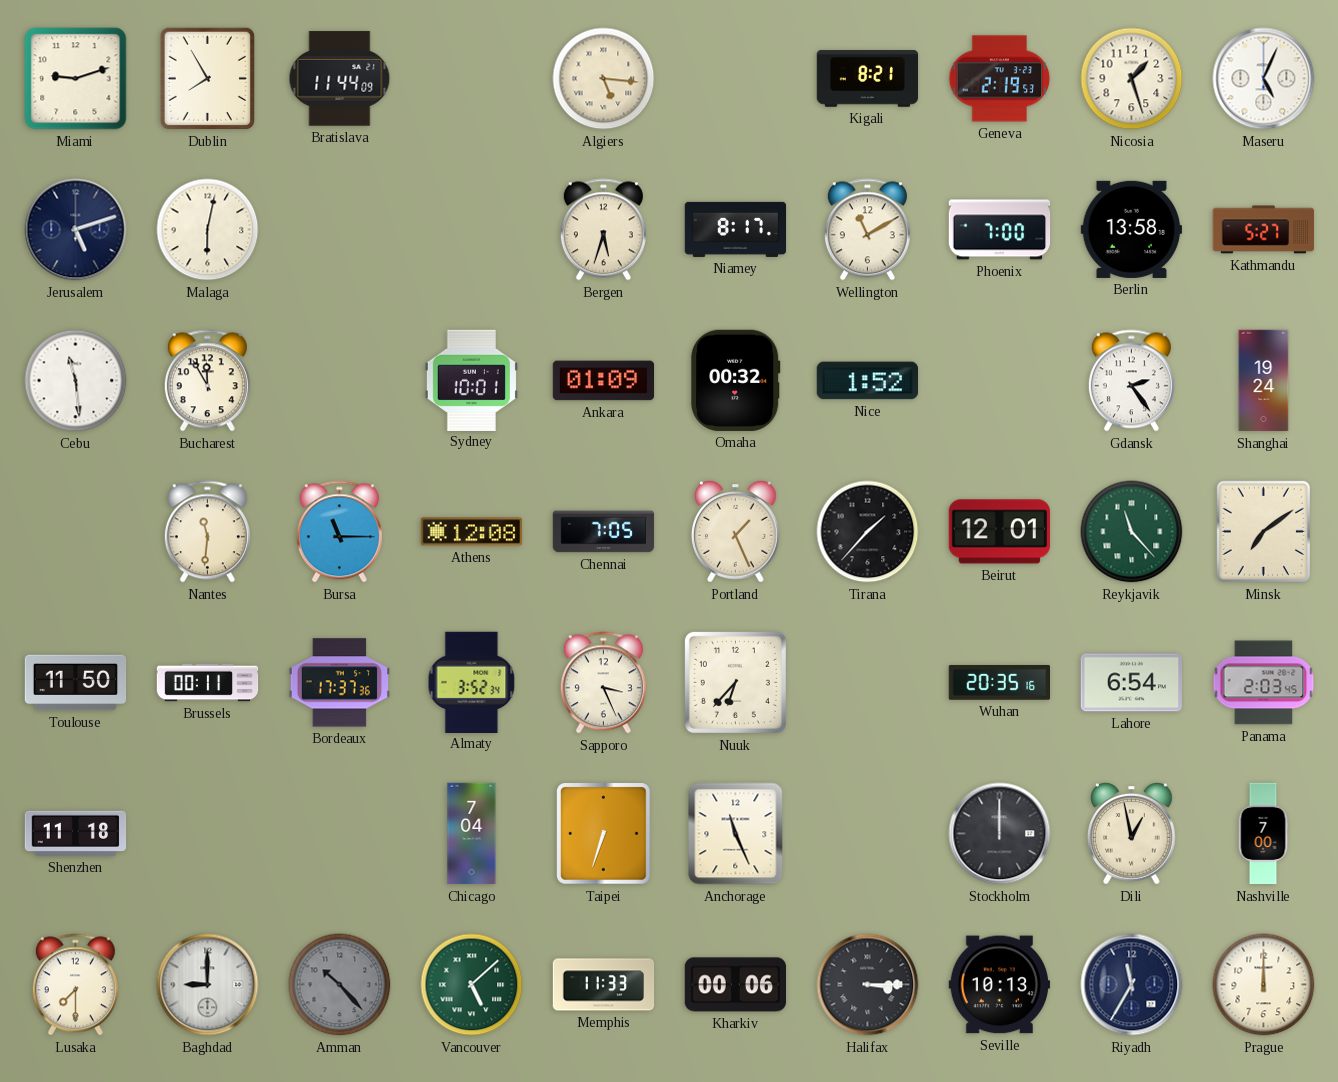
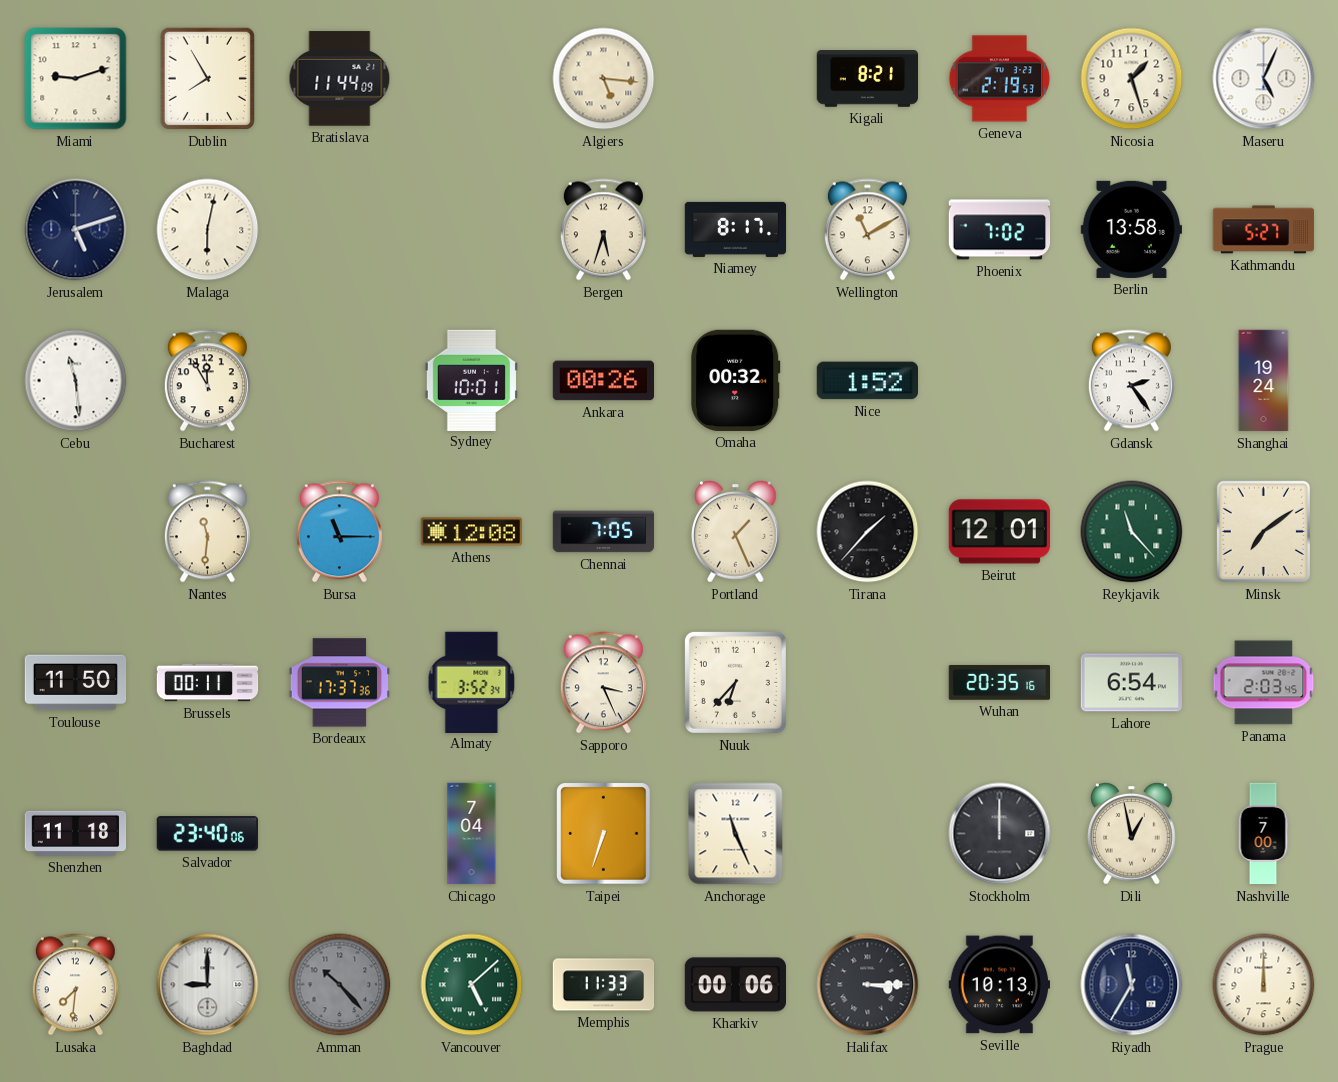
Phoenix: 7:00 -> 7:02 (1000, 230)
Ankara: 01:09 -> 00:26 (604, 381)
Salvador: none -> 23:40 (207, 834)
Lusaka: 7:30 -> 7:31 (75, 985)
